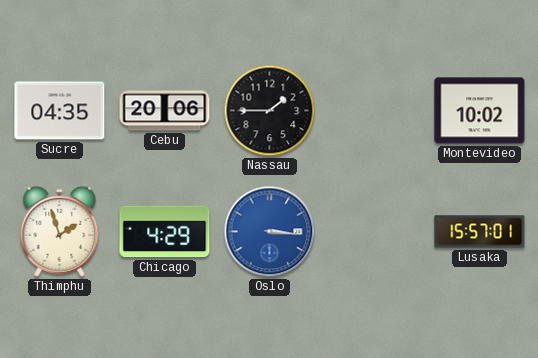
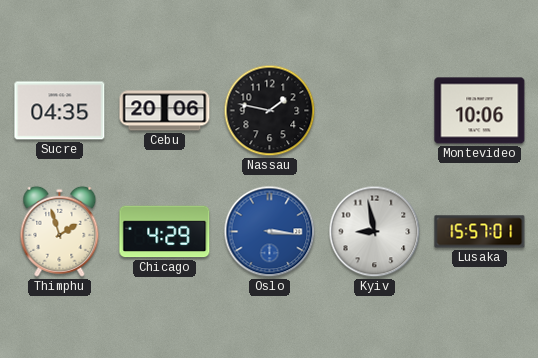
Nassau: 1:45 -> 1:47 (270, 111)
Montevideo: 10:02 -> 10:06 (480, 111)
Kyiv: none -> 8:58 (375, 232)
